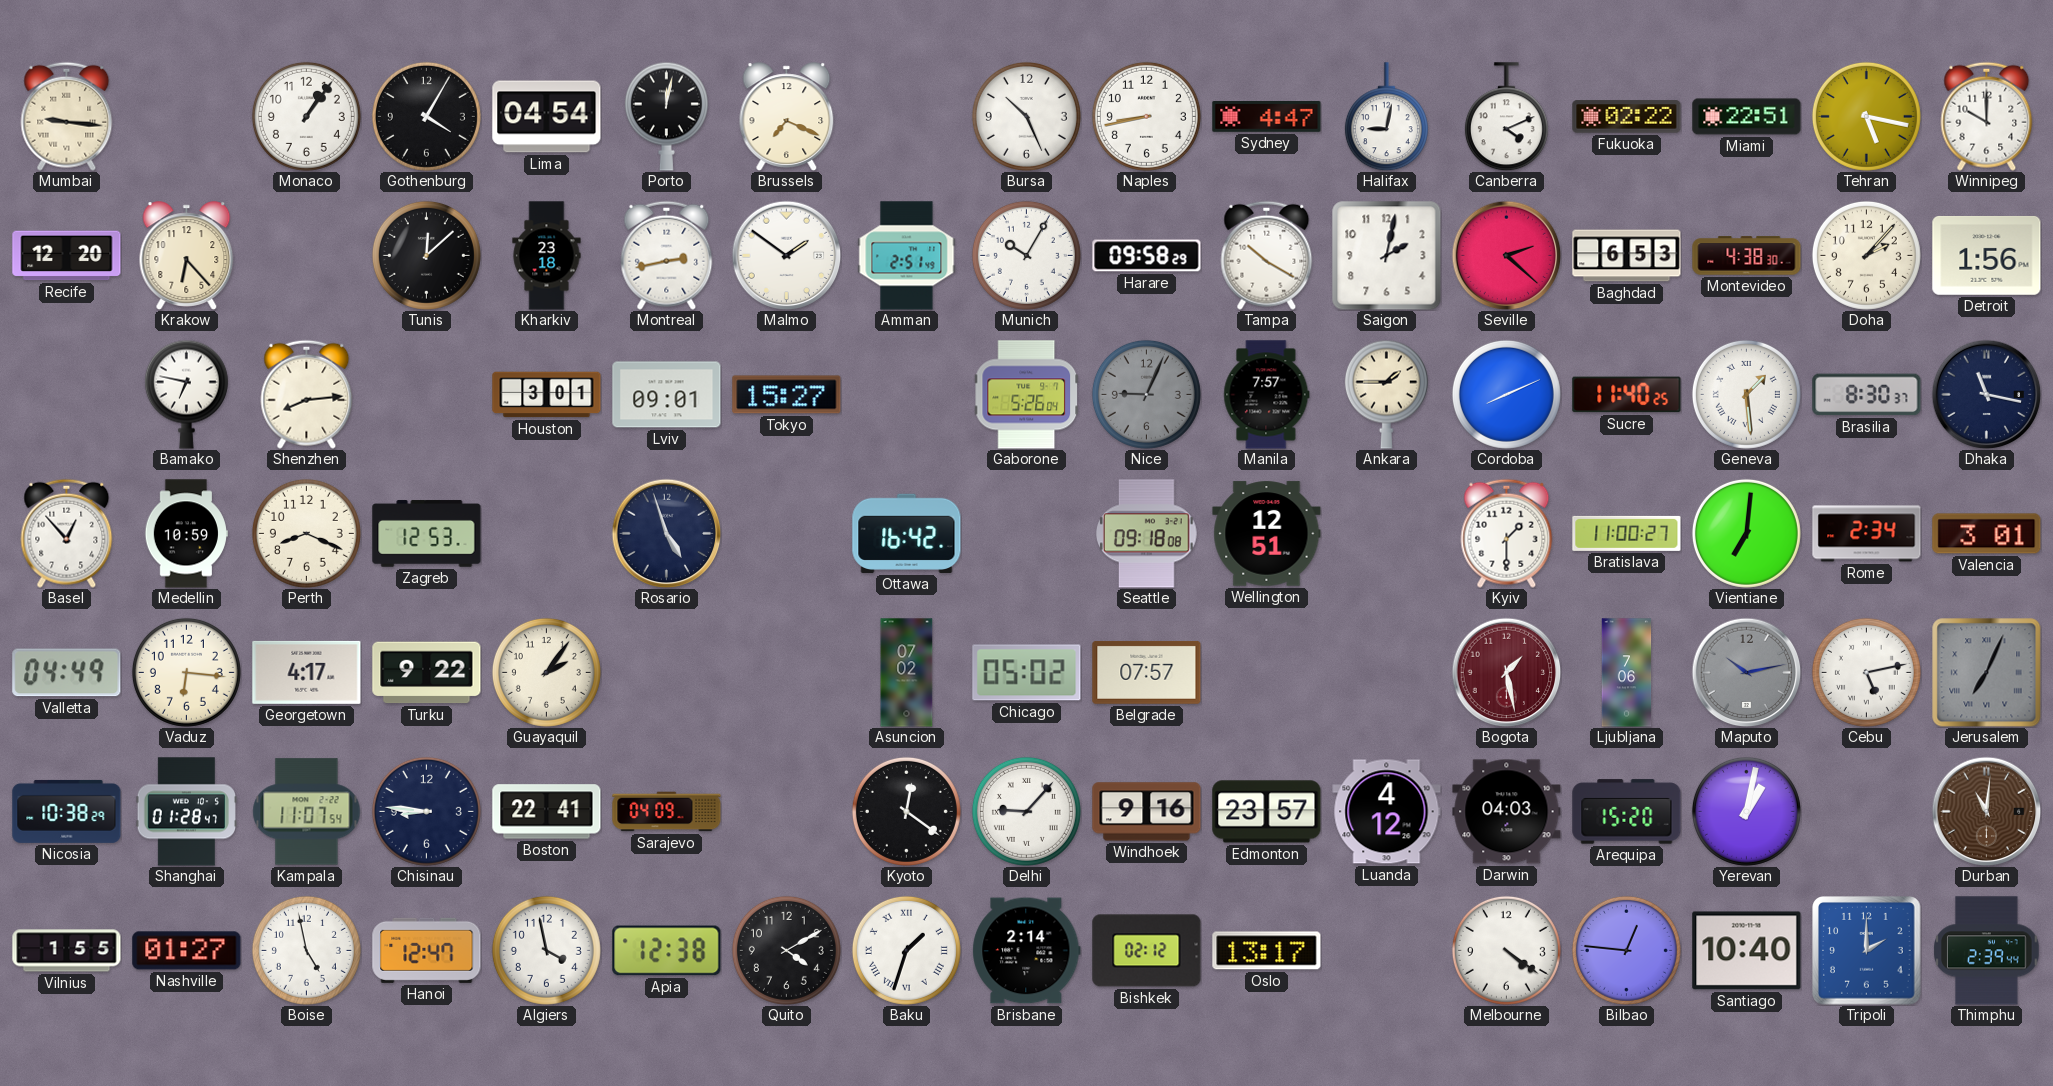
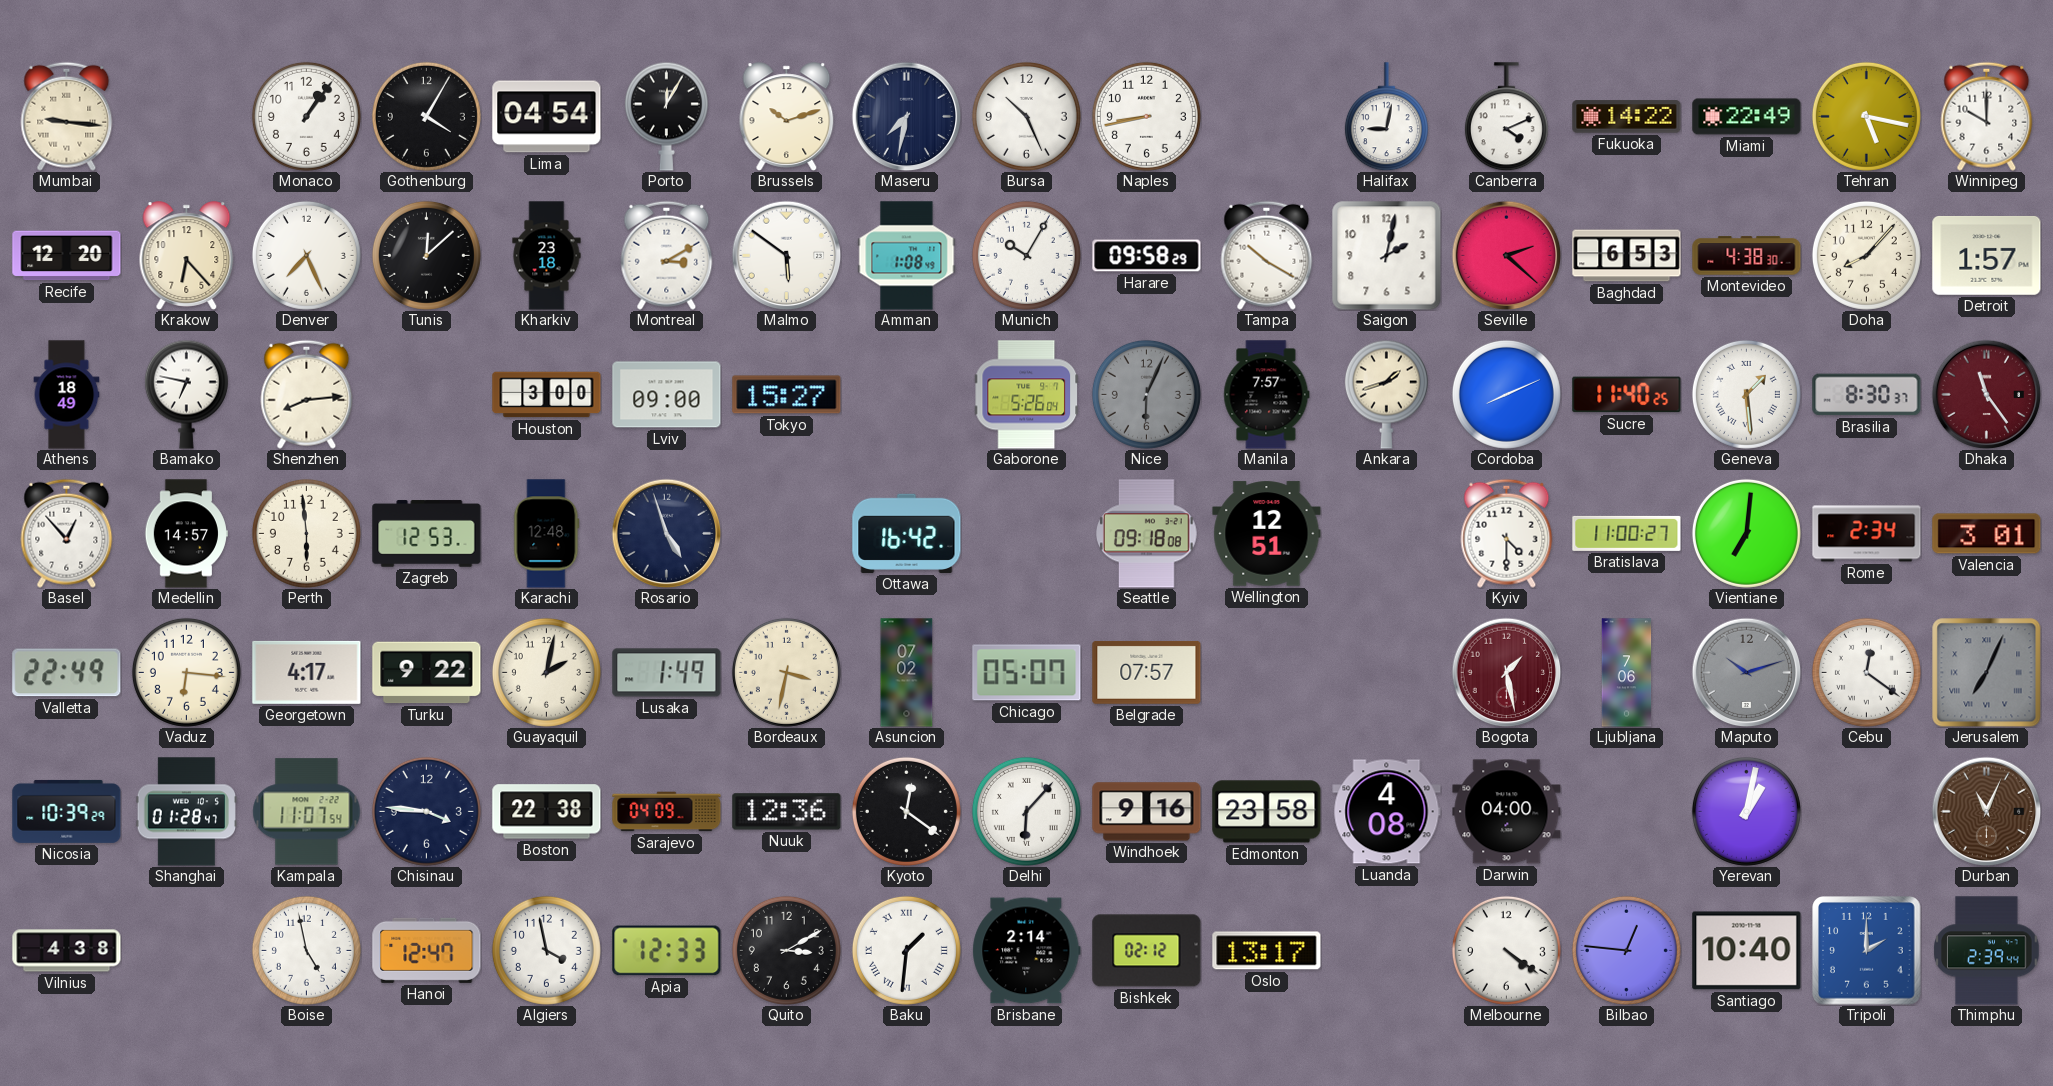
Porto: 12:02 -> 12:05 (666, 116)
Brussels: 7:19 -> 10:12 (787, 117)
Maseru: none -> 7:32 (906, 116)
Sydney: 4:47 -> none (1267, 117)
Fukuoka: 02:22 -> 14:22 (1627, 117)
Miami: 22:51 -> 22:49 (1747, 117)
Denver: none -> 7:26 (306, 255)
Montreal: 2:43 -> 3:10 (667, 255)
Malmo: 1:51 -> 5:51 (786, 255)
Amman: 2:51 -> 1:08 (907, 256)
Doha: 2:07 -> 8:07 (1866, 255)
Detroit: 1:56 -> 1:57 (1987, 255)
Athens: none -> 18:49 (67, 395)
Houston: 3:01 -> 3:00 (547, 395)
Lviv: 09:01 -> 09:00 (667, 395)
Nice: 9:04 -> 6:04 (1146, 394)
Ankara: 1:45 -> 1:42 (1386, 394)
Dhaka: 11:17 -> 11:24 (1986, 394)
Dhaka dial: navy -> burgundy (1986, 394)
Medellin: 10:59 -> 14:57 (186, 534)
Perth: 8:19 -> 5:59 (306, 533)
Karachi: none -> 12:48 (547, 534)
Kyiv: 1:30 -> 4:30 (1507, 533)
Valletta: 04:49 -> 22:49 (67, 673)
Guayaquil: 2:06 -> 2:02 (546, 672)
Lusaka: none -> 1:49 (667, 673)
Bordeaux: none -> 3:32 (786, 672)
Chicago: 05:02 -> 05:07 (1027, 673)
Maputo: 10:13 -> 10:12 (1746, 672)
Cebu: 5:13 -> 12:21 (1866, 672)
Nicosia: 10:38 -> 10:39 (67, 811)
Chisinau: 8:46 -> 3:46 (426, 811)
Boston: 22:41 -> 22:38 (547, 812)
Nuuk: none -> 12:36 (787, 812)
Delhi: 9:07 -> 6:07 (1026, 811)
Edmonton: 23:57 -> 23:58 (1267, 812)
Luanda: 4:12 -> 4:08 (1387, 812)
Darwin: 04:03 -> 04:00 (1507, 812)
Arequipa: 15:20 -> none (1627, 812)
Durban: 11:01 -> 11:04 (1986, 811)
Vilnius: 1:55 -> 4:38 (67, 951)
Nashville: 01:27 -> none (187, 951)
Apia: 12:38 -> 12:33 (667, 951)
Quito: 4:10 -> 3:10 (786, 950)
Baku: 1:33 -> 1:31 (906, 950)
